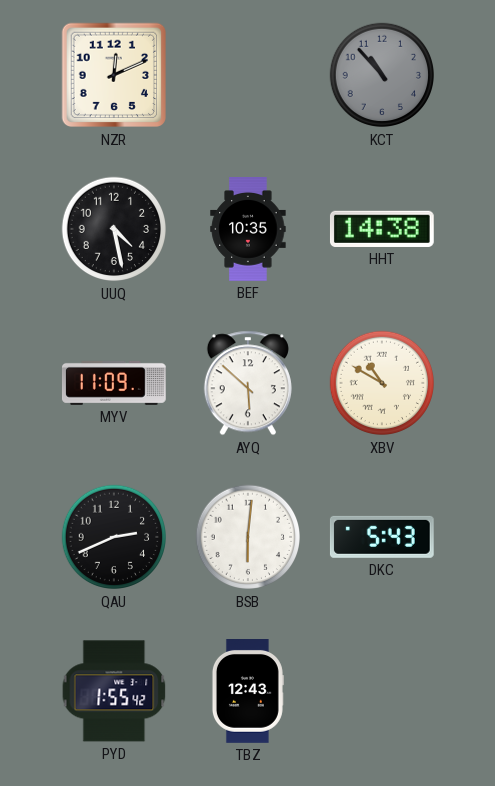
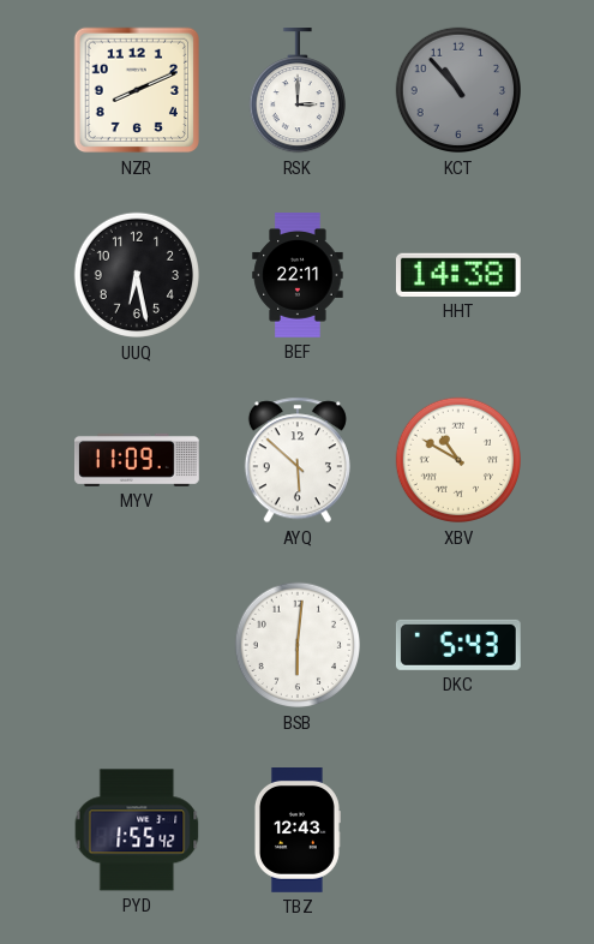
NZR: 12:11 -> 8:11 (137, 90)
RSK: none -> 3:00 (296, 91)
UUQ: 4:28 -> 6:28 (137, 275)
BEF: 10:35 -> 22:11 (298, 276)
QAU: 2:41 -> none (114, 537)
